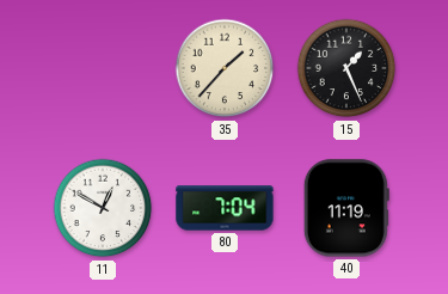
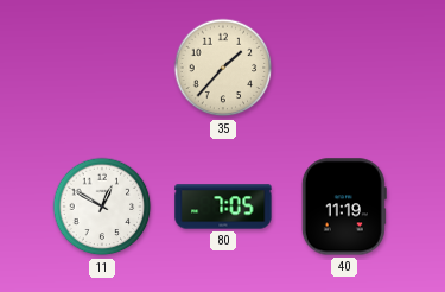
15: 1:26 -> none (346, 68)
80: 7:04 -> 7:05 (223, 207)
